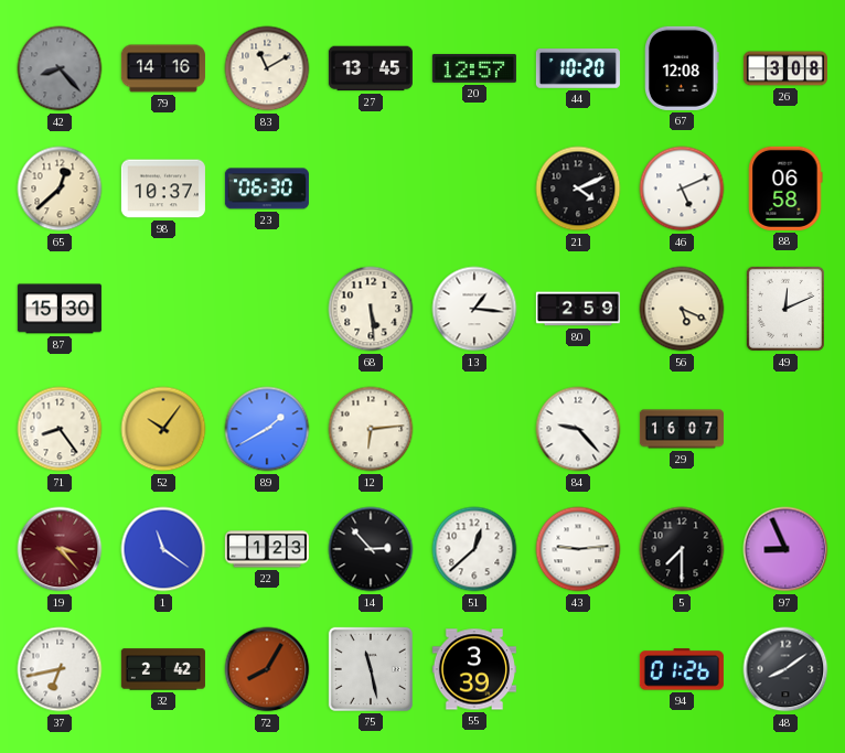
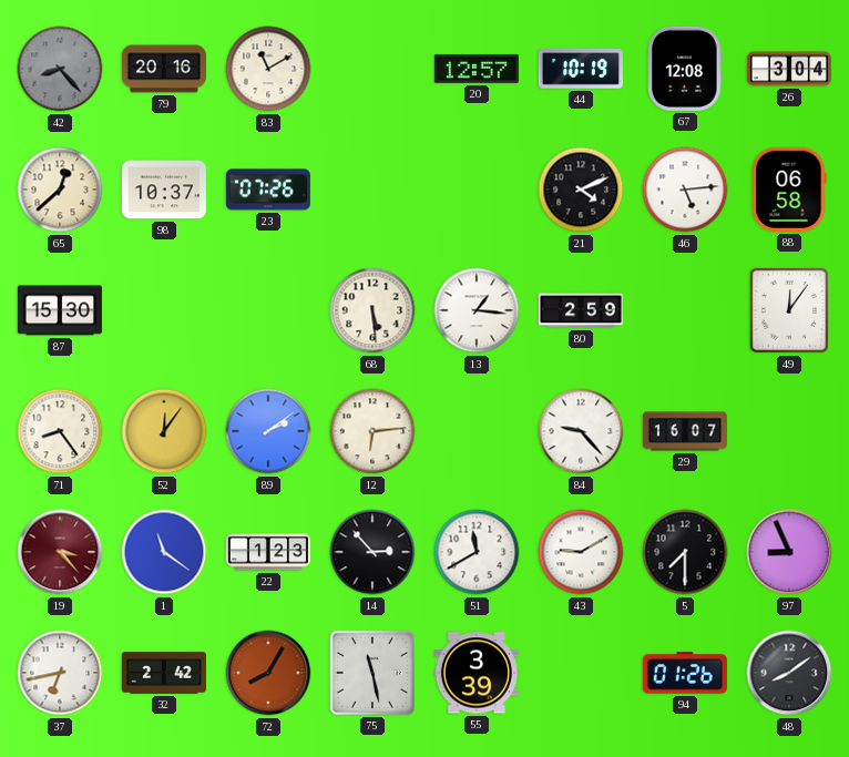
79: 14:16 -> 20:16 (164, 69)
27: 13:45 -> none (371, 68)
44: 10:20 -> 10:19 (581, 70)
26: 3:08 -> 3:04 (789, 69)
23: 06:30 -> 07:26 (268, 190)
46: 5:11 -> 5:14 (685, 190)
56: 5:19 -> none (682, 309)
49: 12:11 -> 12:06 (789, 310)
52: 10:06 -> 12:06 (164, 431)
89: 1:40 -> 2:09 (268, 431)
51: 12:38 -> 11:40 (477, 552)
43: 9:14 -> 9:10 (581, 552)
